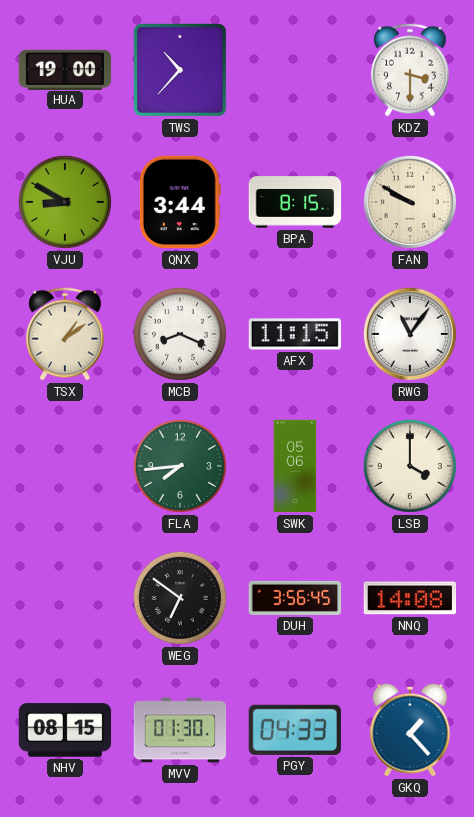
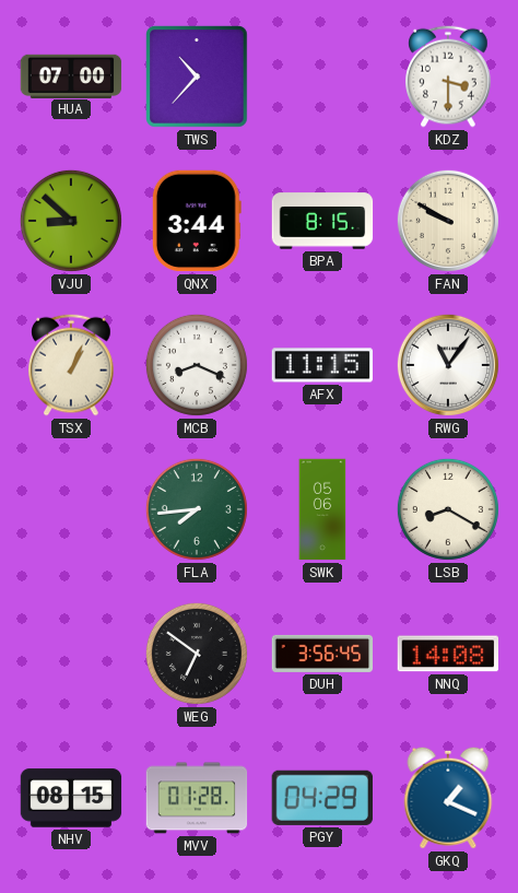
HUA: 19:00 -> 07:00 (71, 75)
VJU: 8:50 -> 8:52 (71, 221)
TSX: 1:09 -> 1:04 (71, 365)
LSB: 4:00 -> 8:20 (448, 509)
MVV: 01:30 -> 01:28 (197, 798)
PGY: 04:33 -> 04:29 (322, 798)
GKQ: 1:23 -> 1:19 (448, 798)
